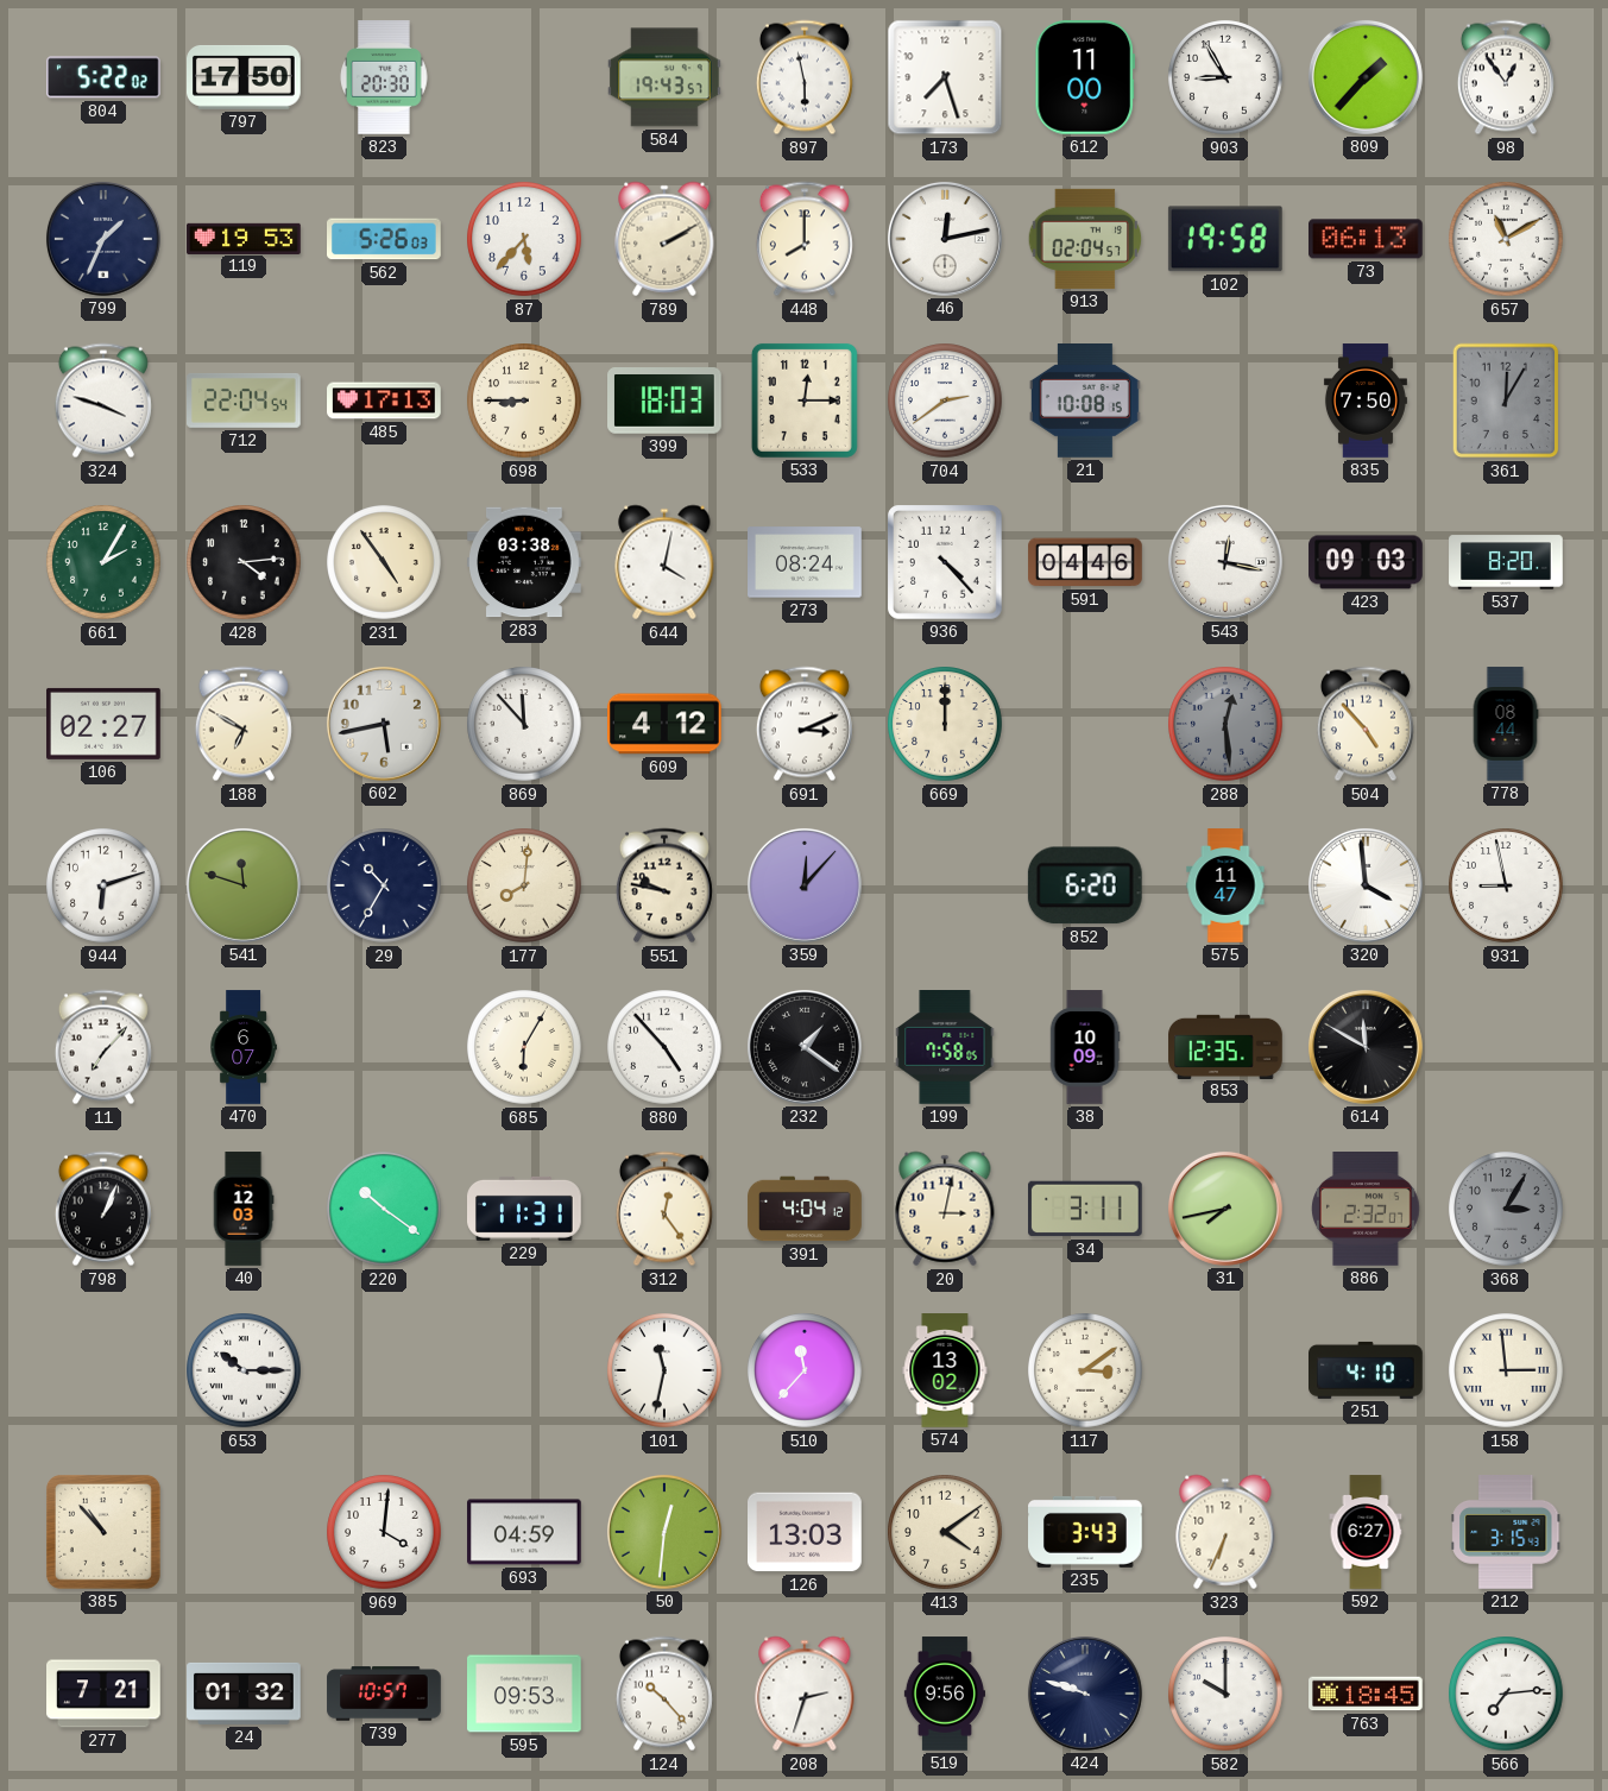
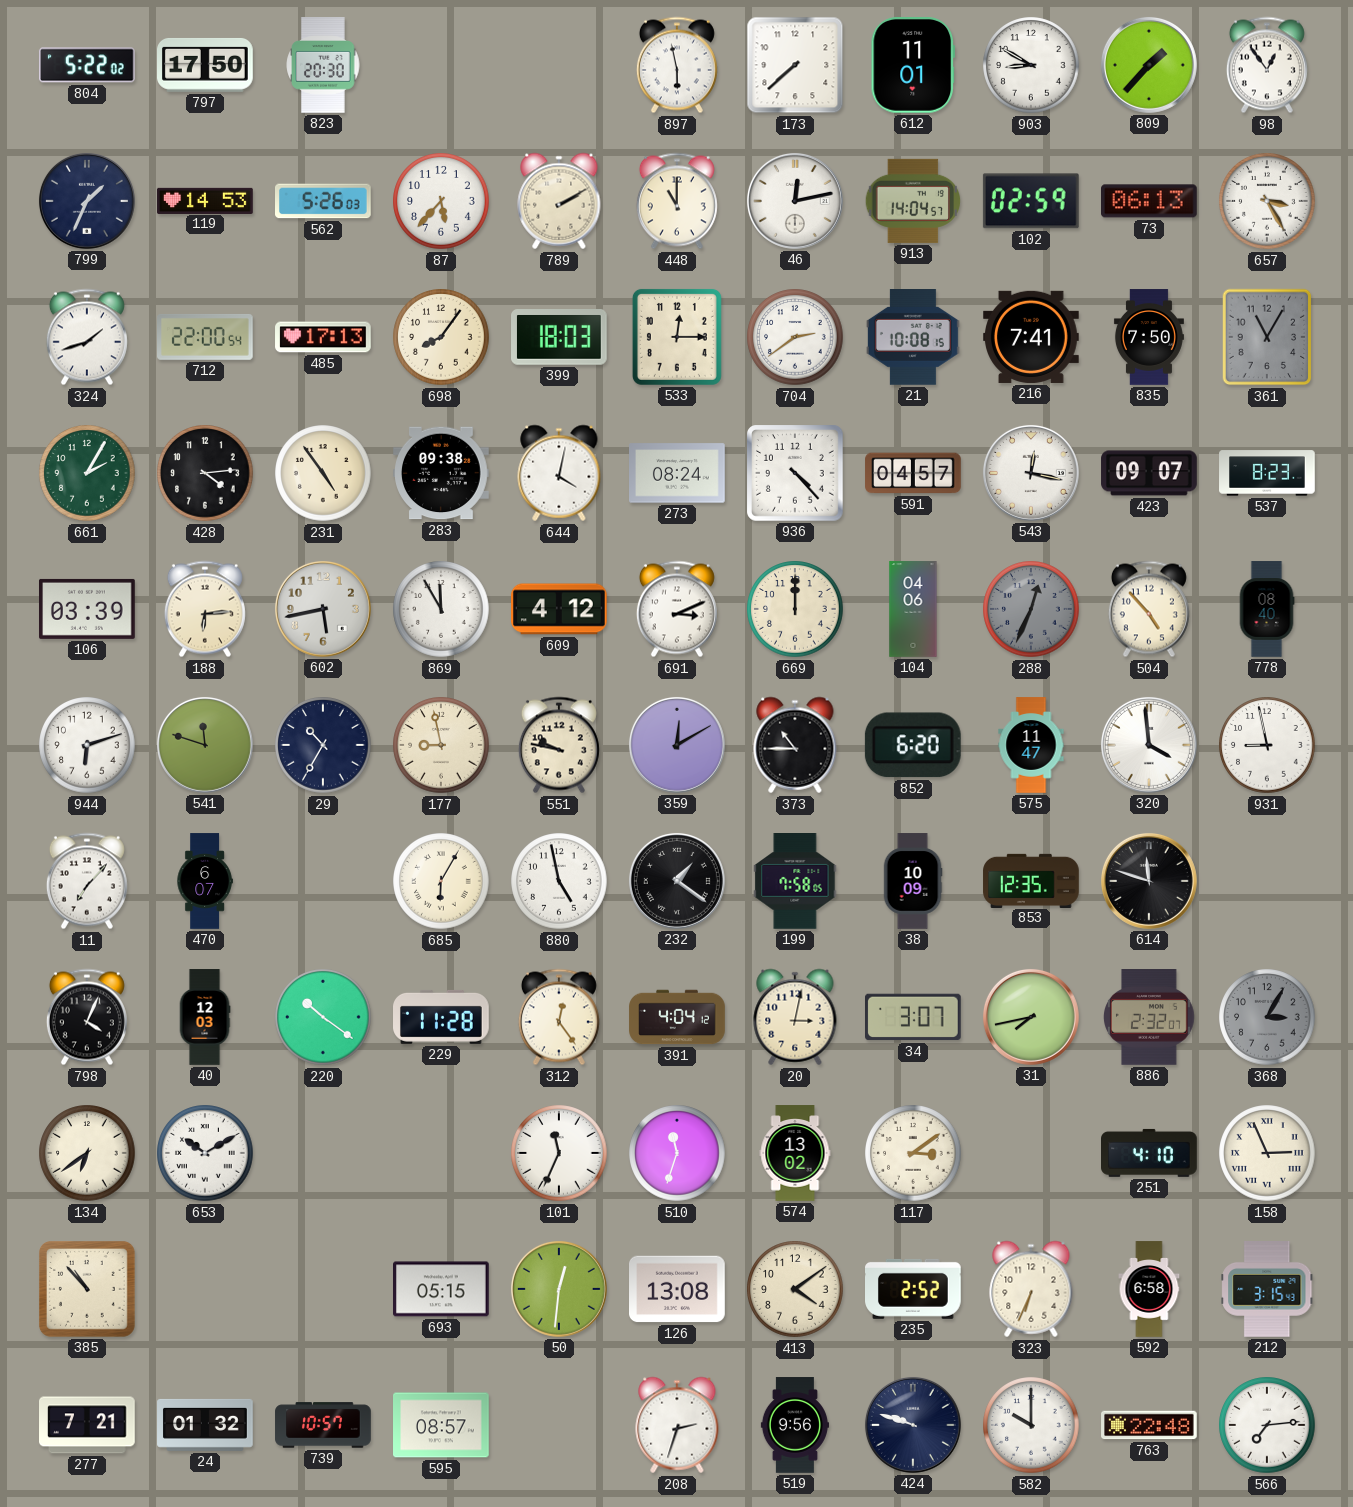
584: 19:43 -> none (664, 77)
173: 7:27 -> 7:38 (795, 65)
612: 11:00 -> 11:01 (912, 66)
903: 8:55 -> 8:50 (1031, 65)
119: 19:53 -> 14:53 (205, 200)
448: 8:00 -> 11:00 (677, 201)
913: 02:04 -> 14:04 (913, 201)
102: 19:58 -> 02:59 (1031, 201)
657: 11:10 -> 3:25 (1267, 201)
324: 3:48 -> 1:42 (87, 337)
712: 22:04 -> 22:00 (206, 337)
698: 8:45 -> 8:06 (441, 337)
216: none -> 7:41 (1032, 337)
361: 12:05 -> 11:05 (1267, 337)
283: 03:38 -> 09:38 (442, 473)
591: 04:46 -> 04:57 (913, 473)
423: 09:03 -> 09:07 (1149, 473)
537: 8:20 -> 8:23 (1267, 473)
106: 02:27 -> 03:39 (88, 609)
188: 6:50 -> 6:14 (205, 609)
869: 11:53 -> 11:55 (441, 609)
104: none -> 04:06 (913, 609)
288: 12:29 -> 12:34 (1031, 609)
778: 08:44 -> 08:40 (1267, 609)
177: 8:01 -> 8:58 (441, 745)
359: 12:07 -> 12:10 (677, 745)
373: none -> 10:45 (795, 745)
880: 4:53 -> 4:58 (559, 881)
614: 11:50 -> 11:48 (1149, 881)
798: 1:04 -> 4:04 (87, 1017)
229: 11:31 -> 11:28 (442, 1017)
34: 3:11 -> 3:07 (914, 1017)
134: none -> 6:39 (87, 1153)
653: 10:15 -> 10:10 (205, 1153)
101: 11:32 -> 11:34 (559, 1153)
510: 11:37 -> 11:33 (677, 1153)
158: 2:59 -> 2:56 (1267, 1153)
969: 4:01 -> none (384, 1532)
693: 04:59 -> 05:15 (442, 1289)
126: 13:03 -> 13:08 (678, 1289)
235: 3:43 -> 2:52 (914, 1289)
592: 6:27 -> 6:58 (1149, 1289)
595: 09:53 -> 08:57 (441, 1425)
124: 10:23 -> none (664, 1694)
763: 18:45 -> 22:48 (1149, 1425)
